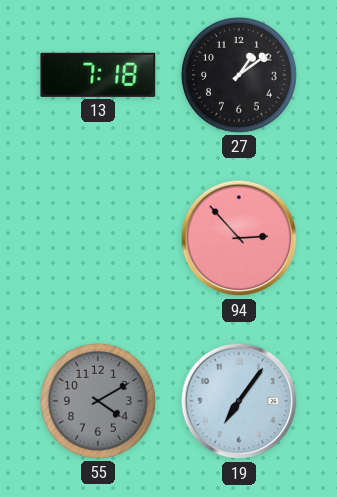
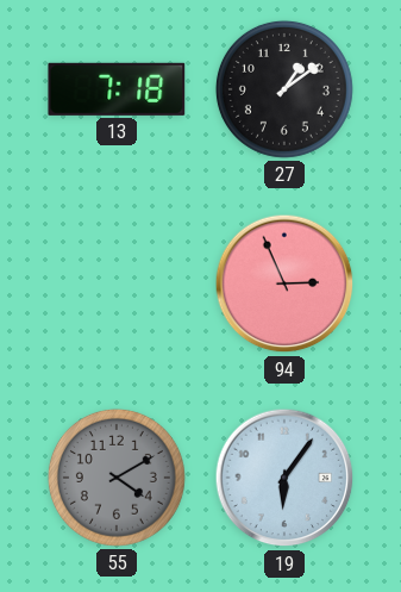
94: 2:53 -> 2:56 (284, 283)
19: 7:06 -> 6:06 (284, 478)
